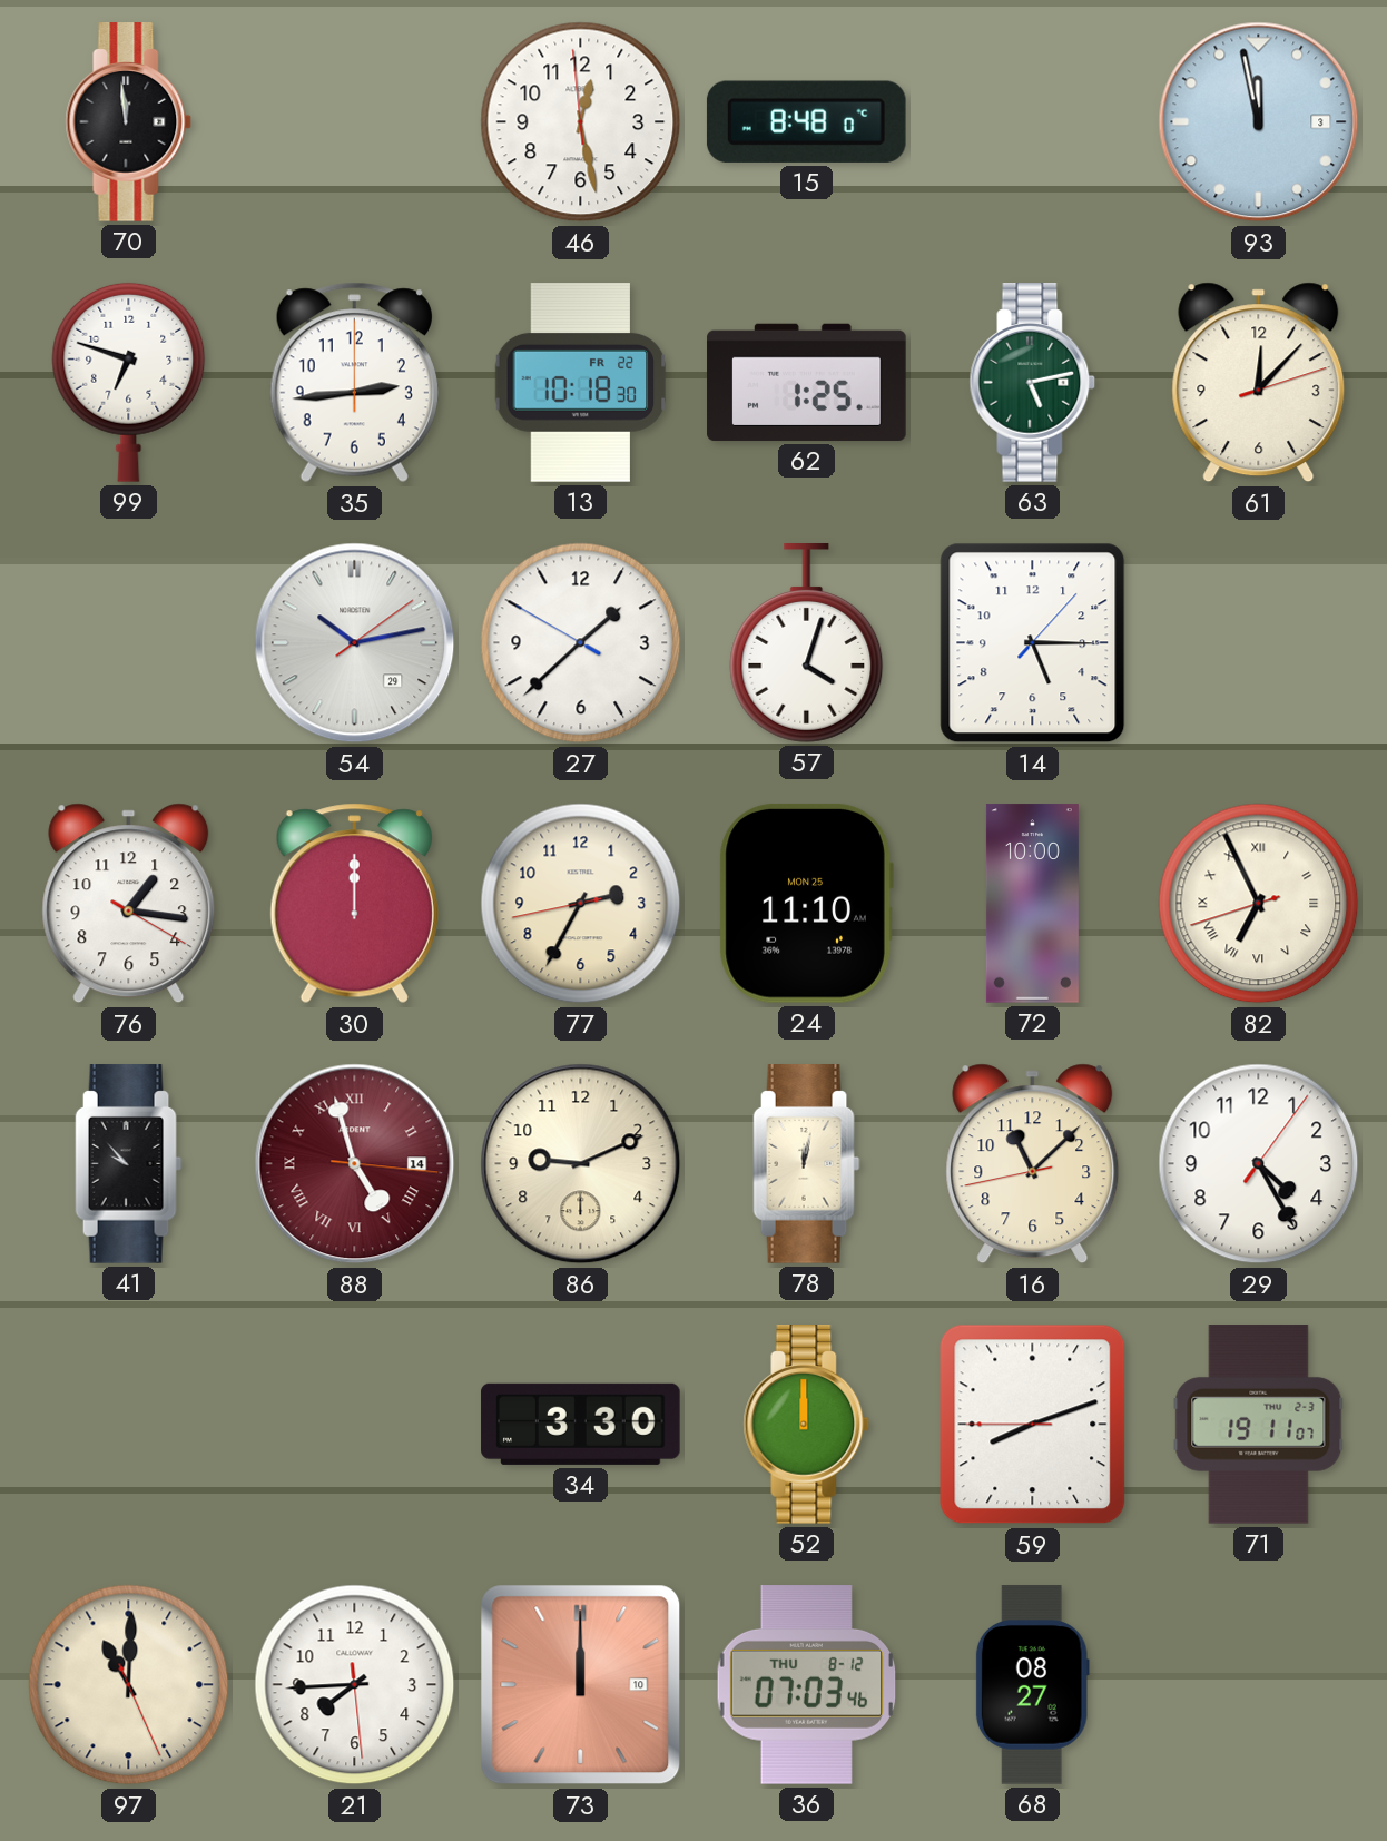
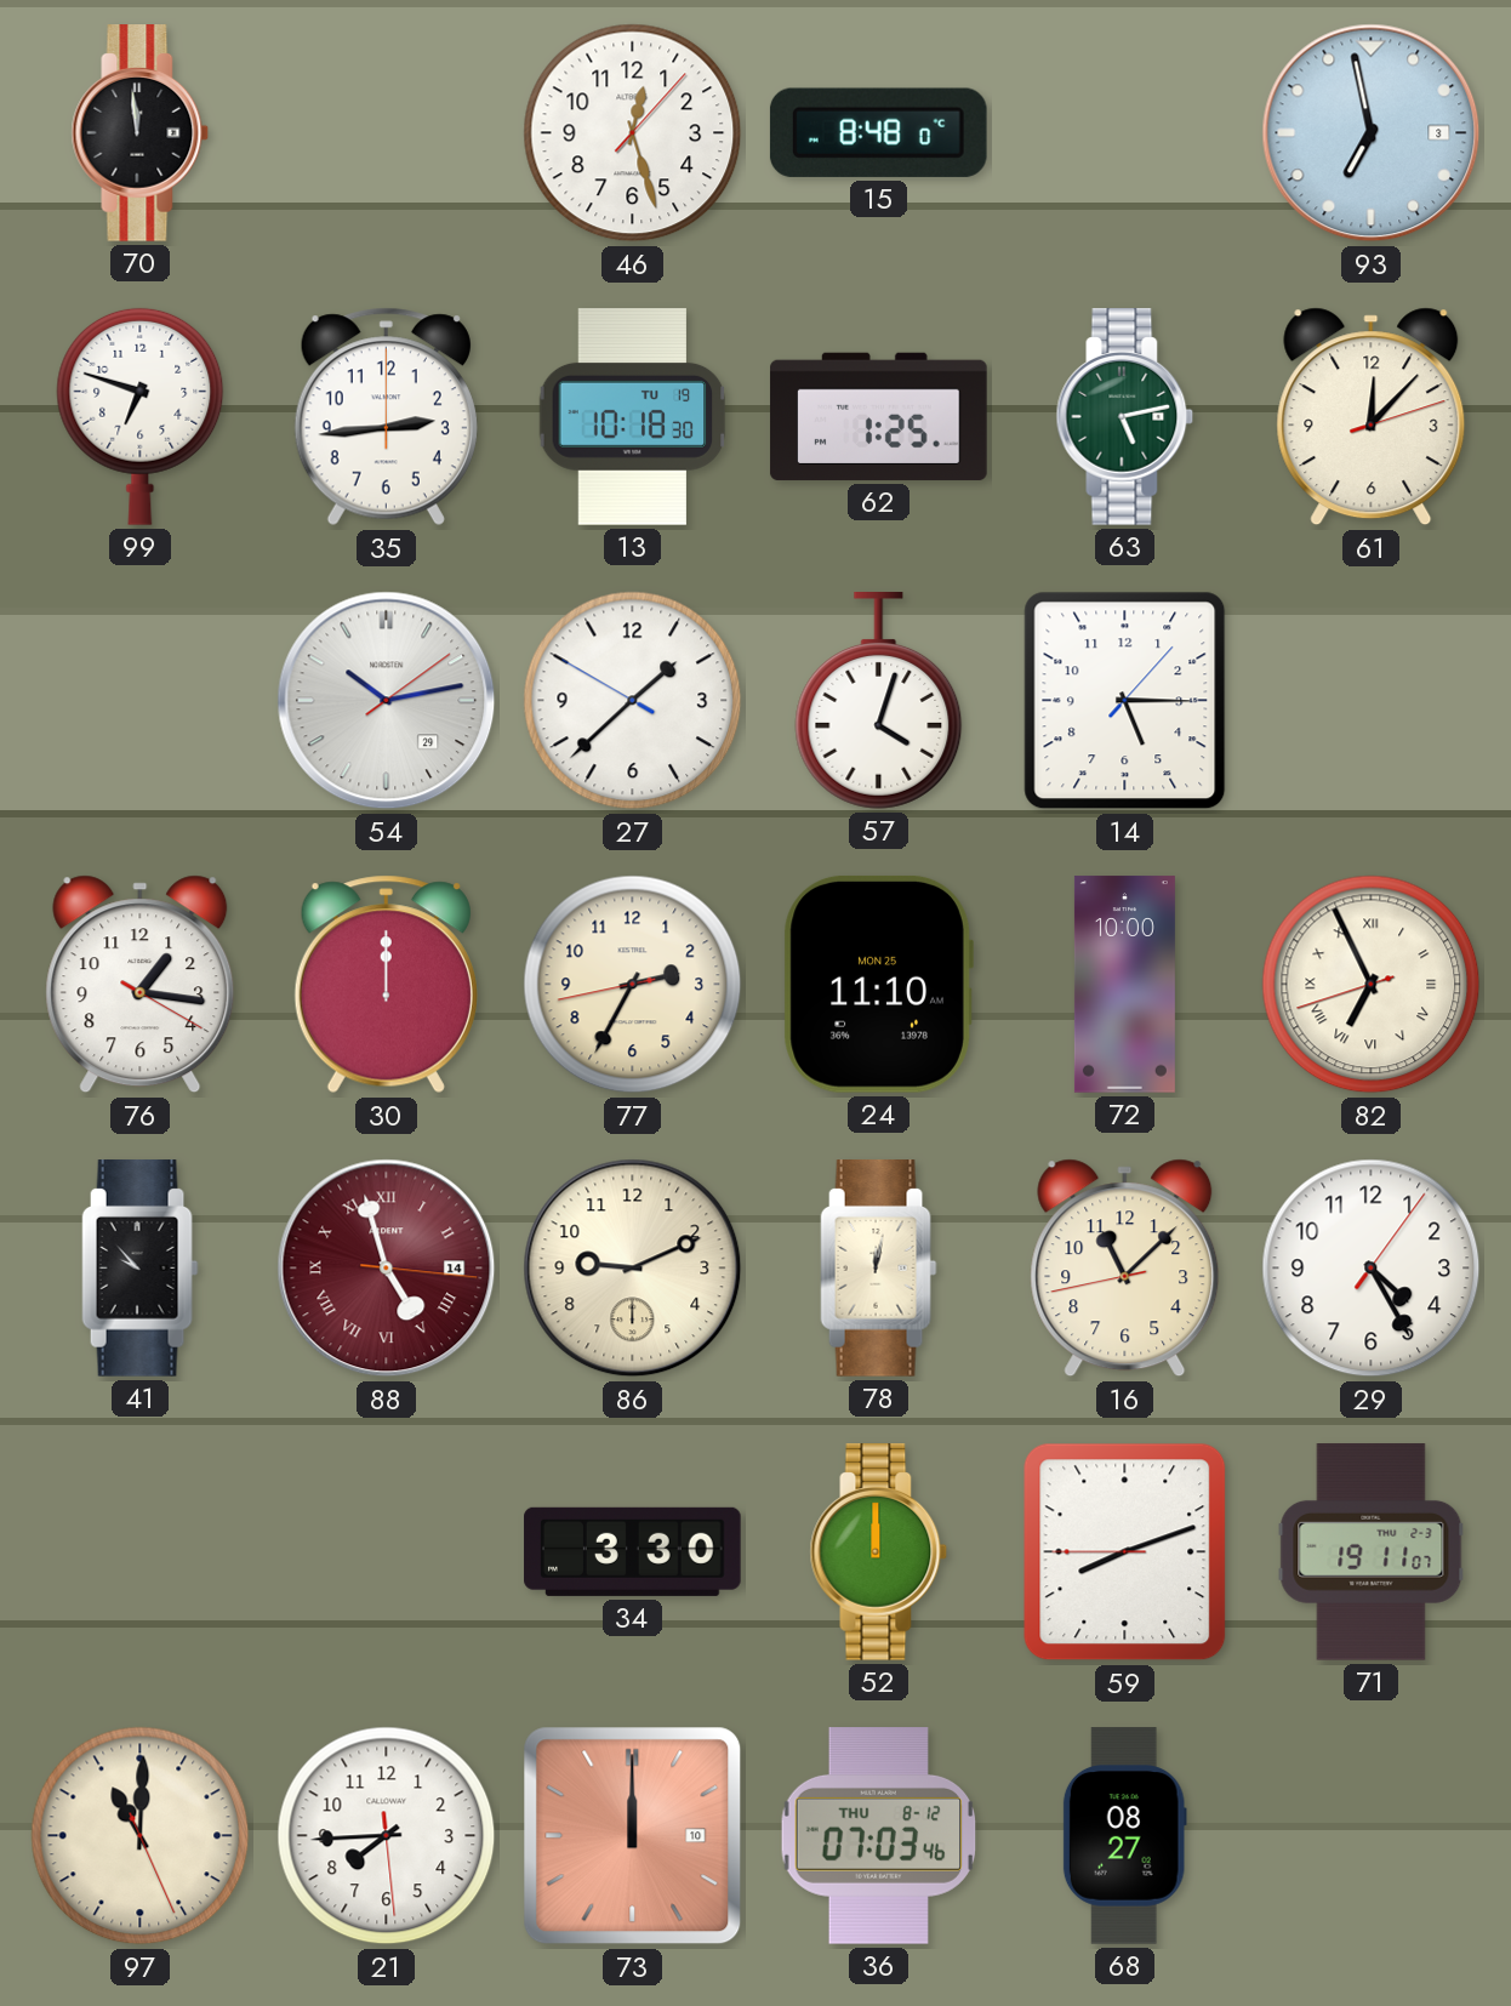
46: 12:27:59 -> 12:27:07 (633, 133)
93: 11:58 -> 6:58 (1372, 133)
13 date: FR 22 -> TU 19 (633, 417)
